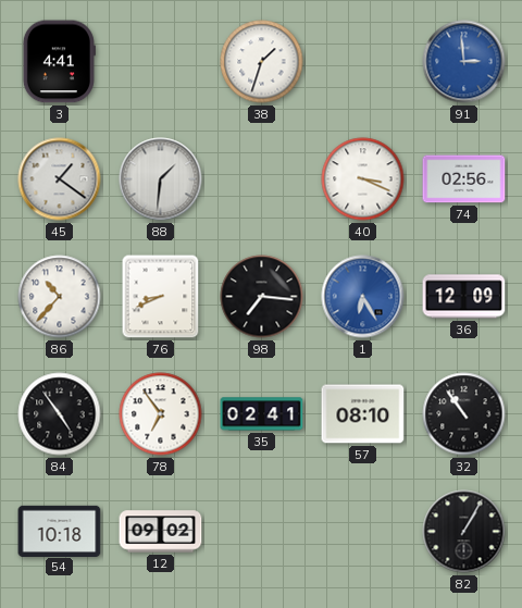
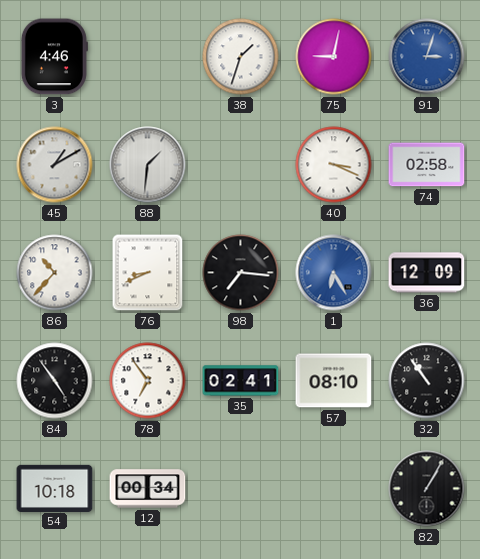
3: 4:41 -> 4:46 (54, 57)
75: none -> 9:02 (334, 57)
91: 2:59 -> 3:03 (427, 57)
45: 1:21 -> 1:10 (55, 165)
74: 02:56 -> 02:58 (427, 165)
12: 09:02 -> 00:34 (148, 489)
